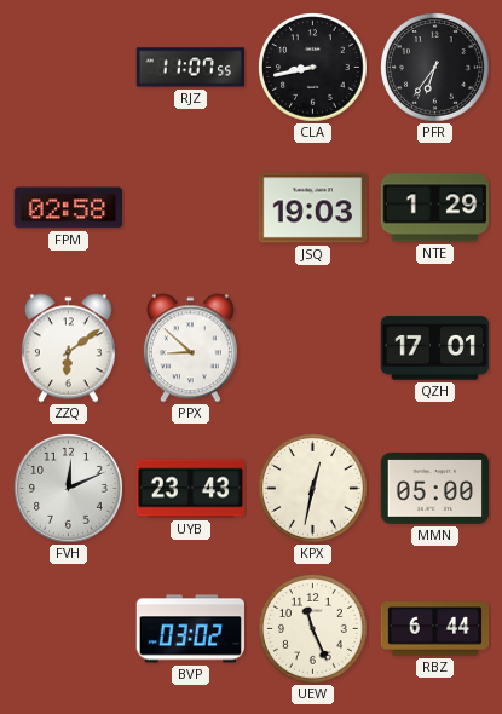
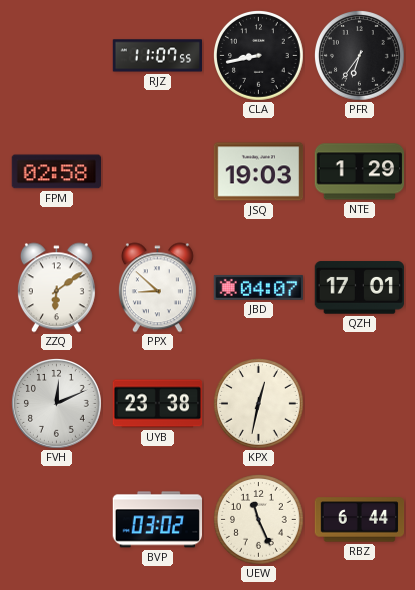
JBD: none -> 04:07 (259, 287)
UYB: 23:43 -> 23:38 (158, 404)
MMN: 05:00 -> none (435, 489)
